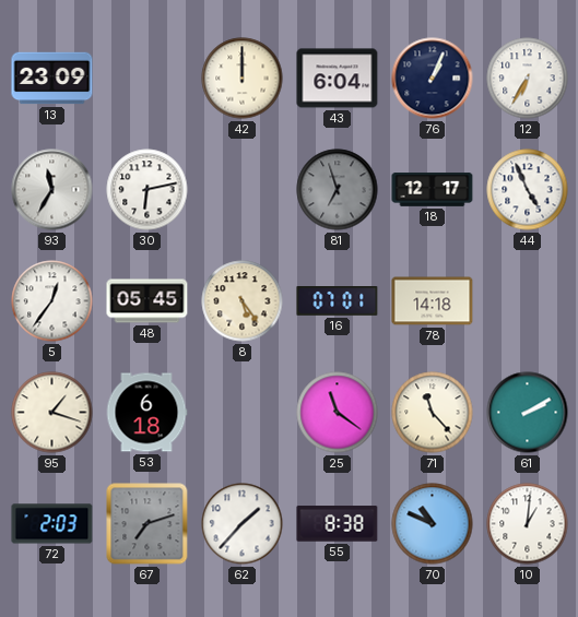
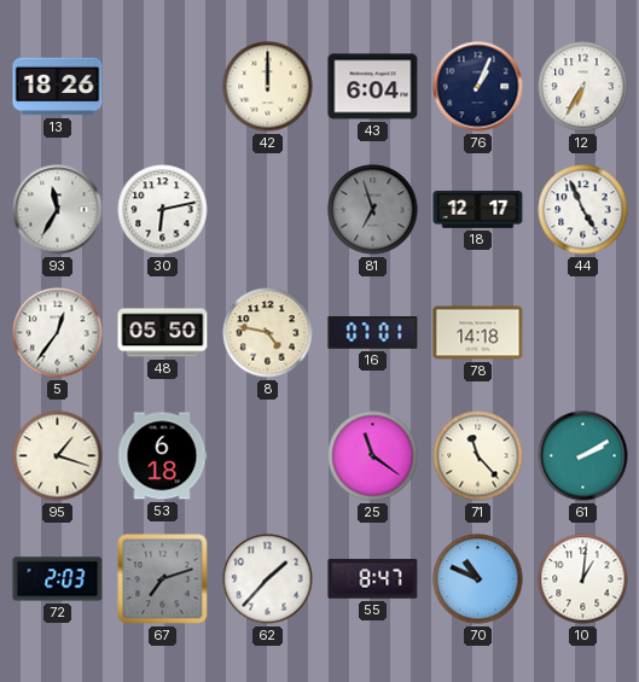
13: 23:09 -> 18:26 (58, 87)
48: 05:45 -> 05:50 (163, 333)
8: 5:24 -> 4:47 (268, 333)
55: 8:38 -> 8:47 (373, 579)
